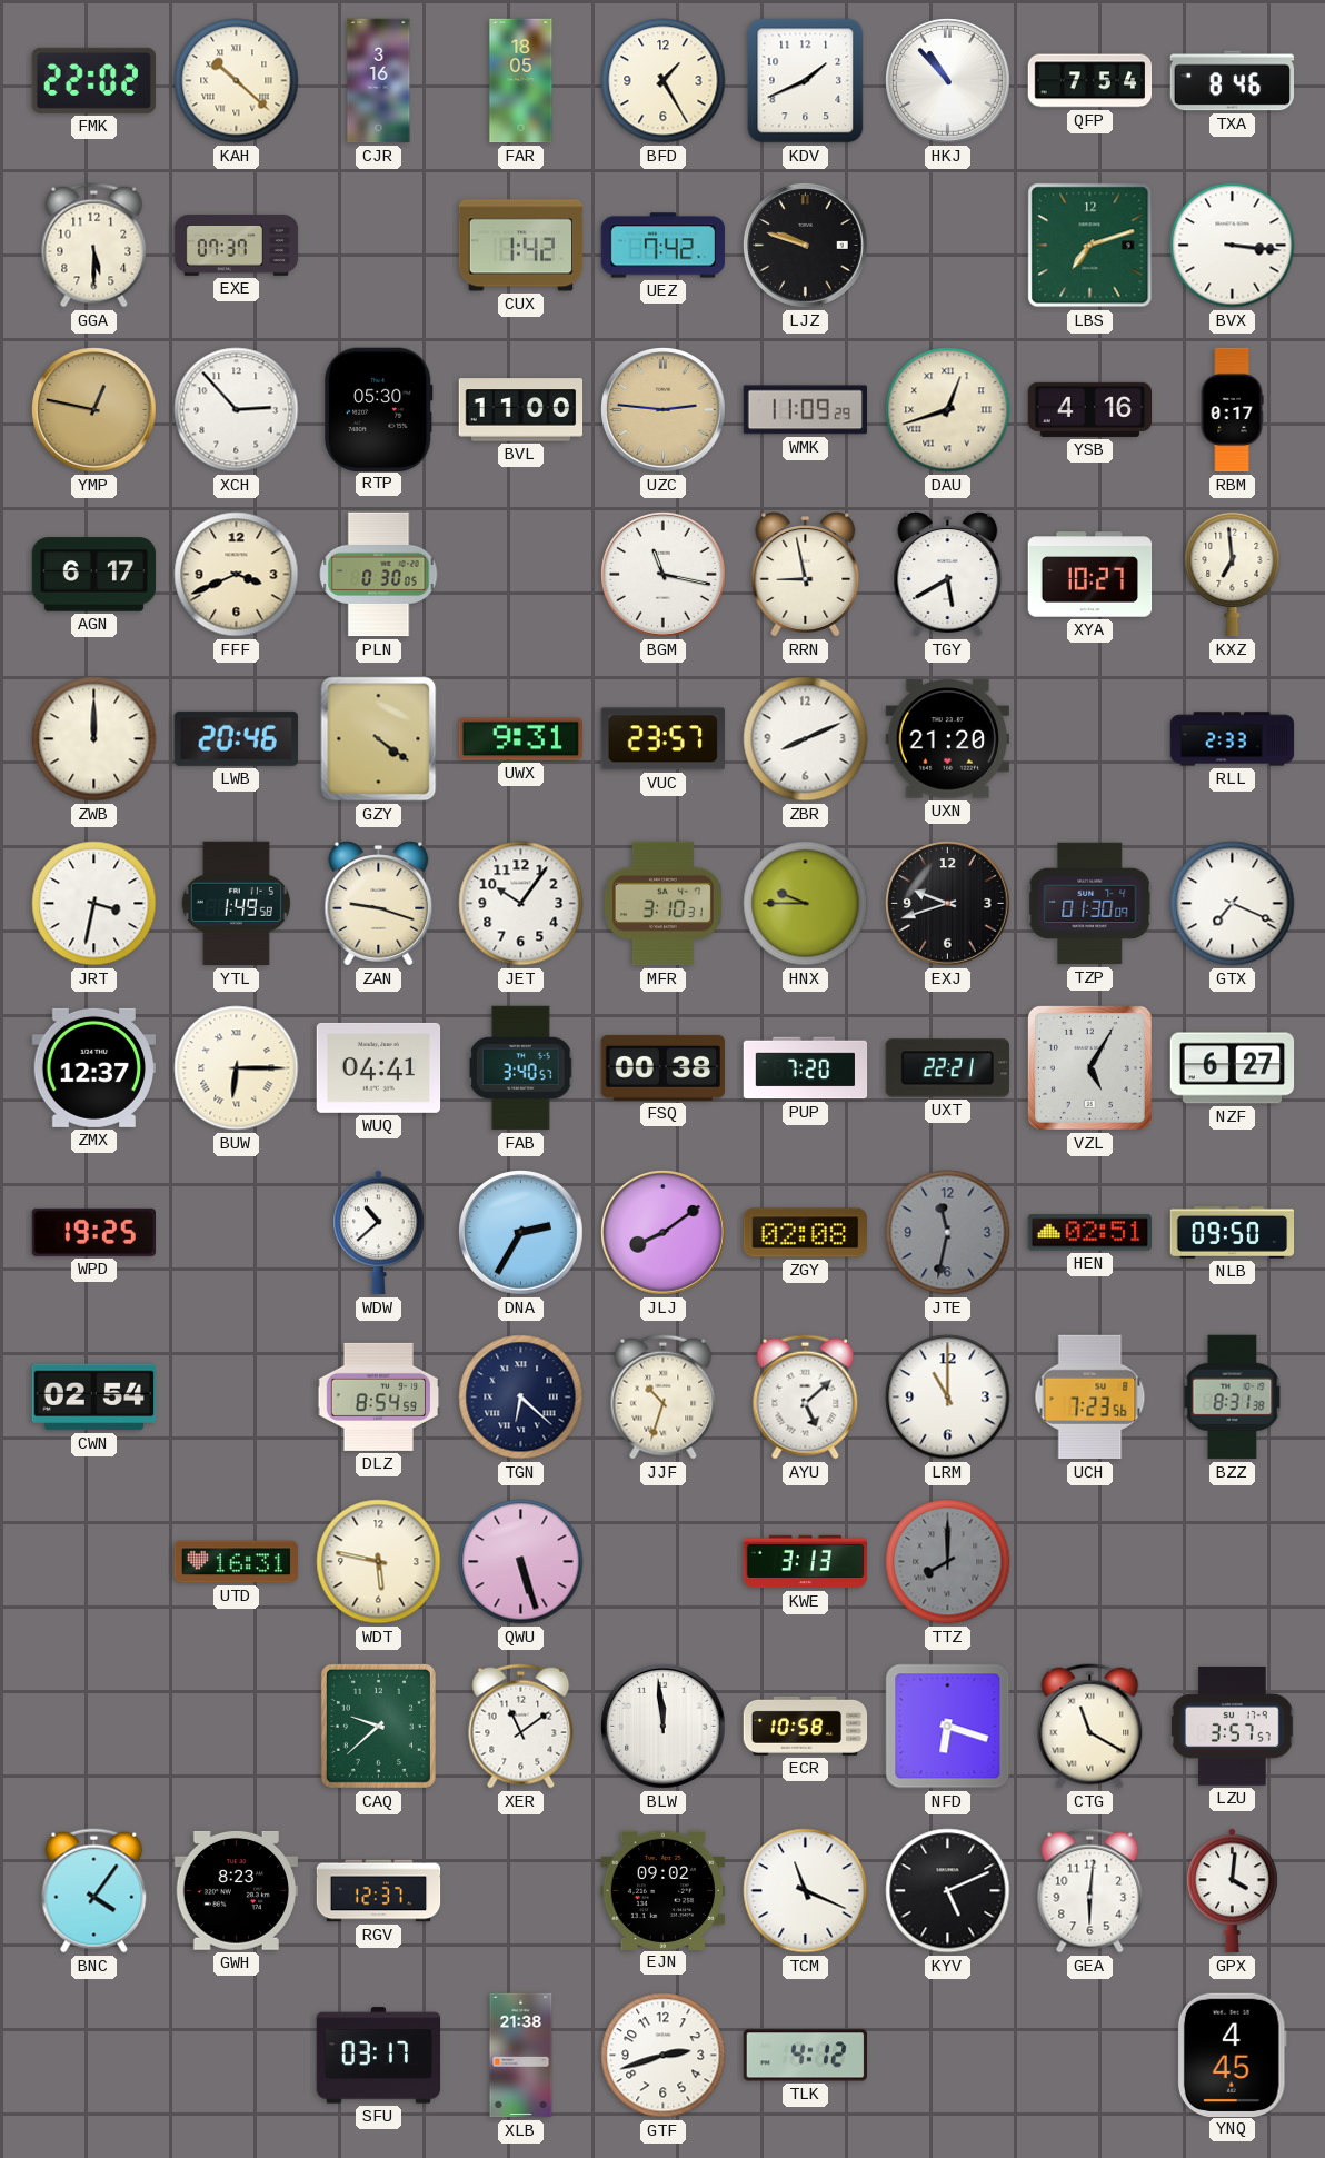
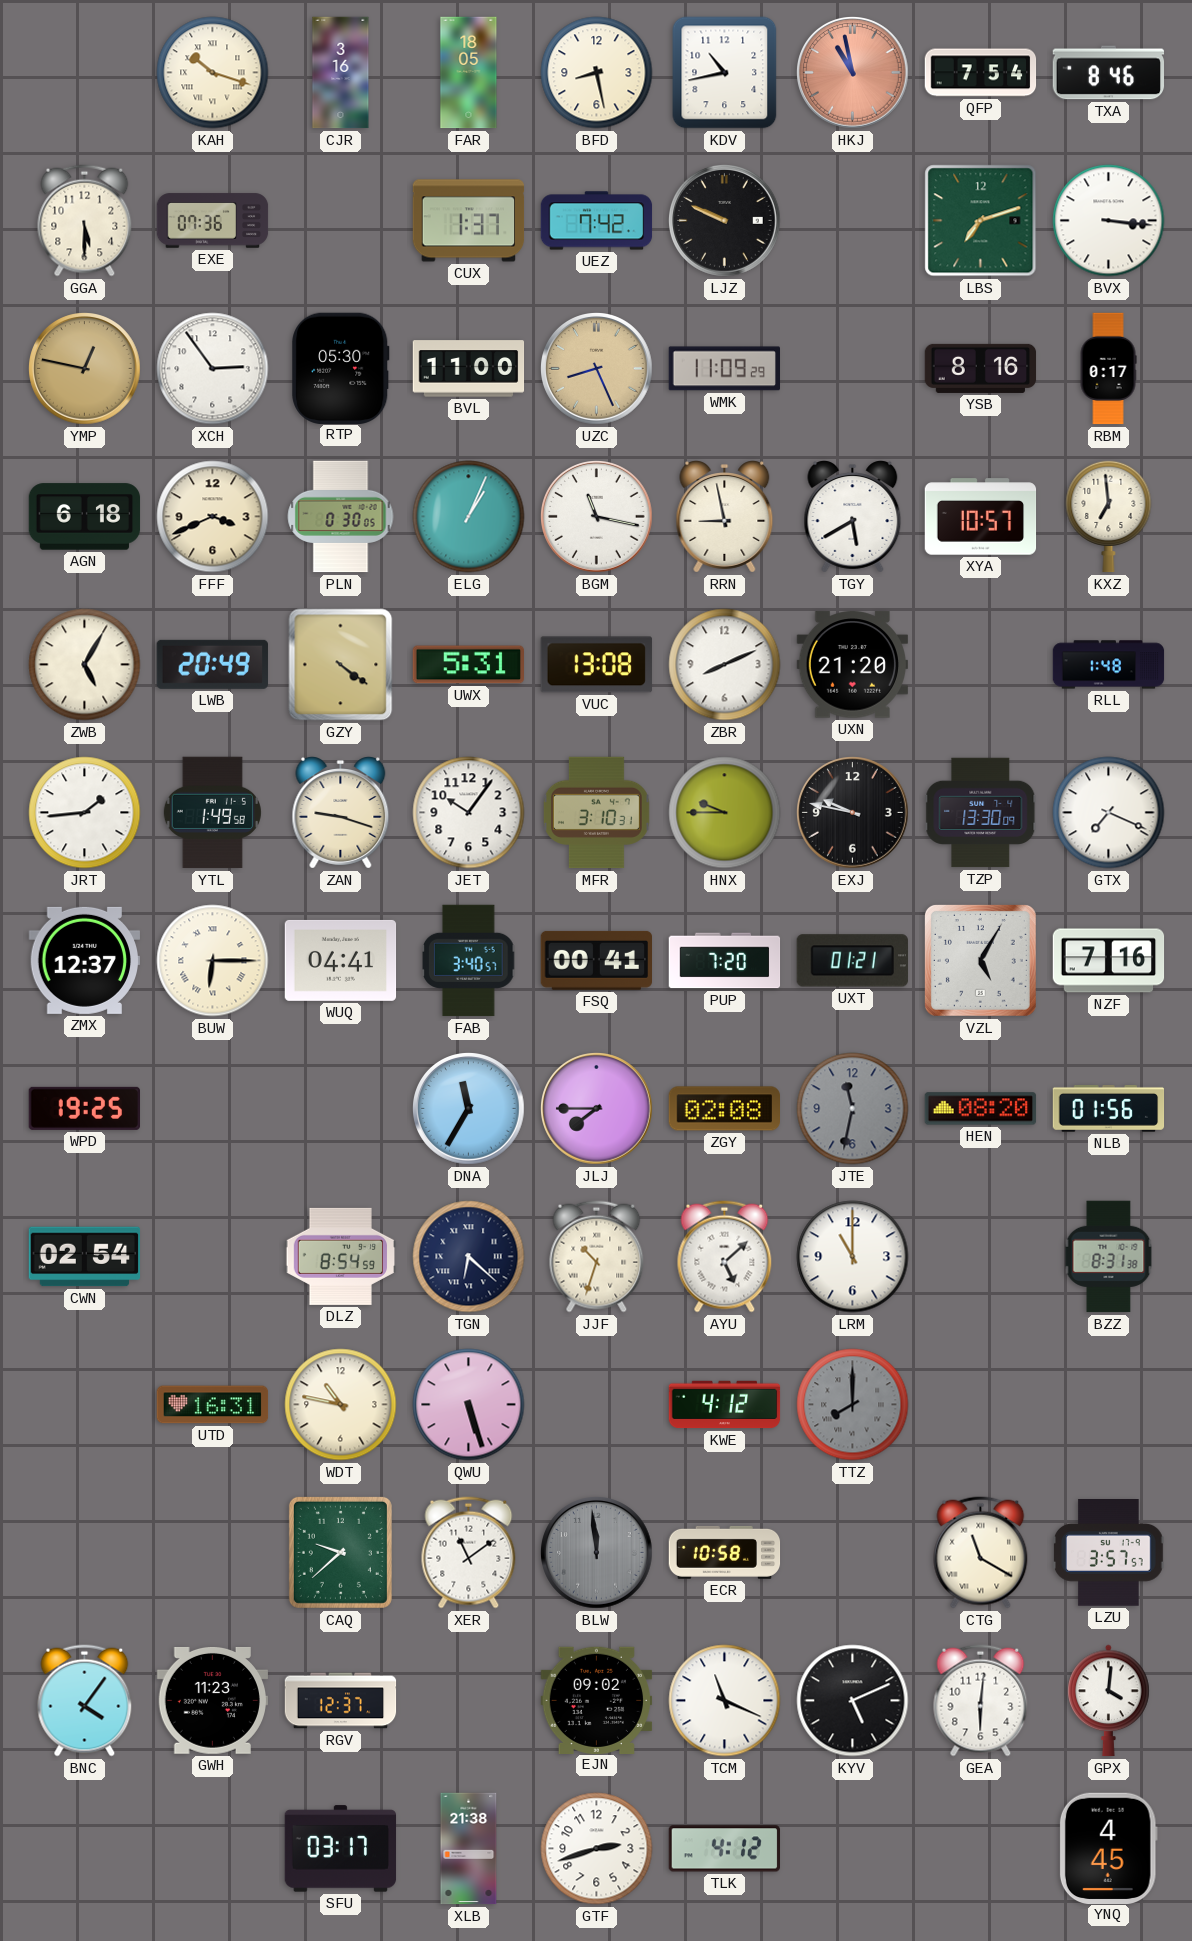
FMK: 22:02 -> none (93, 80)
KAH: 10:22 -> 10:18 (213, 73)
BFD: 1:25 -> 8:28 (597, 73)
KDV: 1:41 -> 10:43 (725, 73)
HKJ: 10:53 -> 10:58 (853, 73)
HKJ dial: white -> salmon (853, 73)
EXE: 07:37 -> 07:36 (213, 221)
CUX: 1:42 -> 1:37 (469, 221)
LJZ: 9:48 -> 9:49 (725, 221)
XCH: 2:53 -> 2:54 (213, 369)
UZC: 2:46 -> 8:26 (597, 369)
DAU: 12:42 -> none (948, 410)
YSB: 4:16 -> 8:16 (981, 368)
AGN: 6:17 -> 6:18 (85, 517)
ELG: none -> 1:04 (469, 517)
XYA: 10:27 -> 10:57 (981, 517)
ZWB: 12:00 -> 5:05 (85, 665)
LWB: 20:46 -> 20:49 (212, 664)
UWX: 9:31 -> 5:31 (468, 665)
VUC: 23:57 -> 13:08 (596, 665)
RLL: 2:33 -> 1:48 (1109, 665)
JRT: 3:32 -> 1:44 (85, 813)
EXJ: 9:42 -> 9:47 (853, 813)
TZP: 01:30 -> 13:30 (981, 813)
FSQ: 00:38 -> 00:41 (596, 960)
UXT: 22:21 -> 01:21 (852, 961)
NZF: 6:27 -> 7:16 (1109, 961)
WDW: 10:38 -> none (379, 1233)
DNA: 2:35 -> 11:35 (469, 1109)
JLJ: 8:09 -> 7:45 (597, 1109)
HEN: 02:51 -> 08:20 (981, 1109)
NLB: 09:50 -> 01:56 (1109, 1108)
UCH: 7:23 -> none (1090, 1398)
WDT: 5:47 -> 10:47 (341, 1405)
KWE: 3:13 -> 4:12 (725, 1405)
BLW dial: white -> grey (597, 1553)
NFD: 6:18 -> none (948, 1727)
GWH: 8:23 -> 11:23 (212, 1700)
